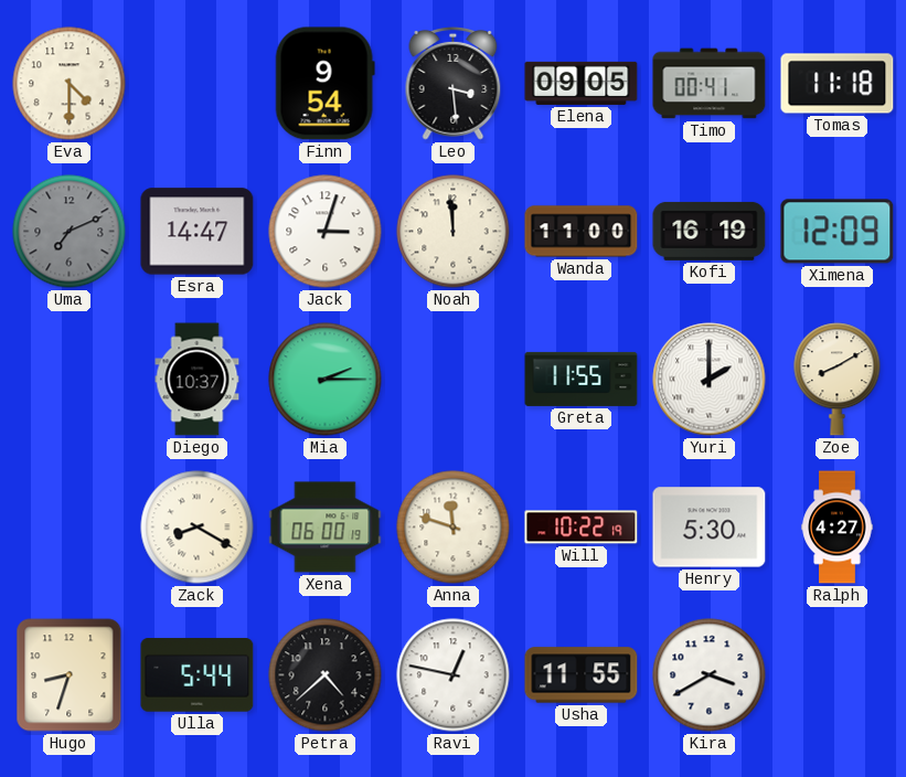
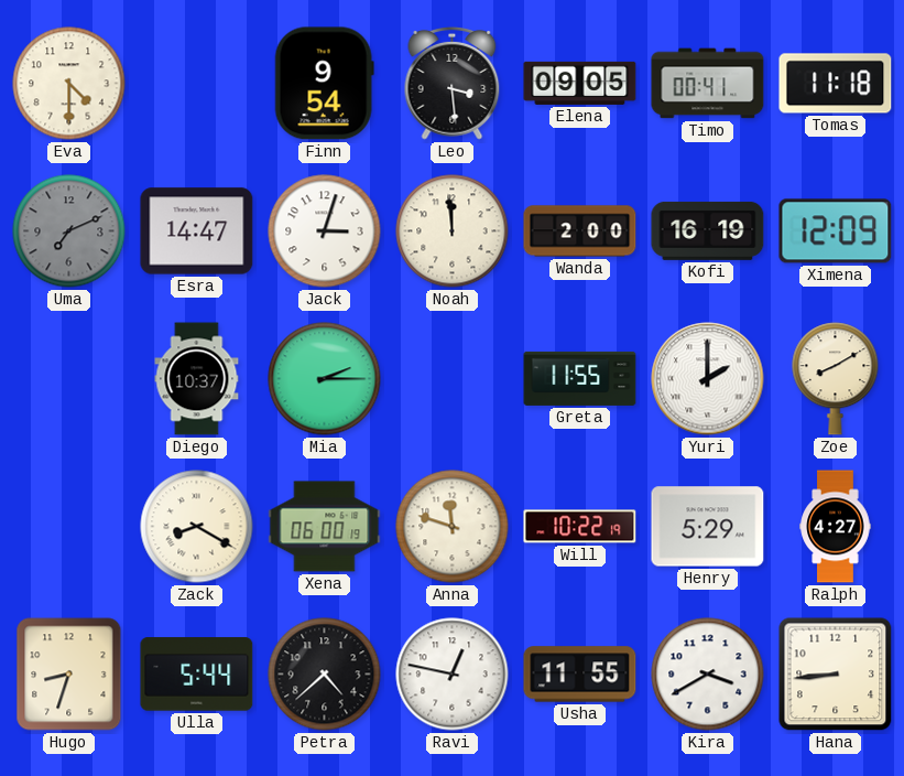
Wanda: 11:00 -> 2:00 (580, 231)
Henry: 5:30 -> 5:29 (708, 527)
Hana: none -> 8:44 (836, 675)
